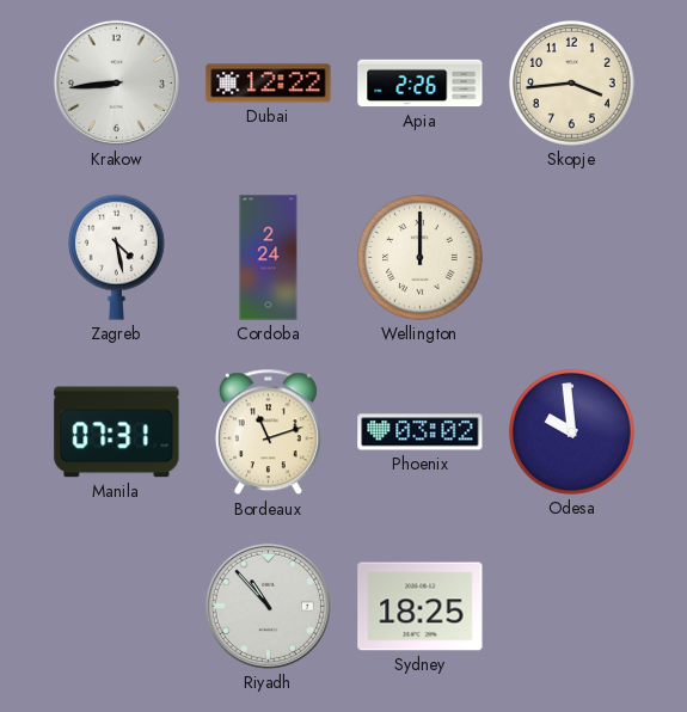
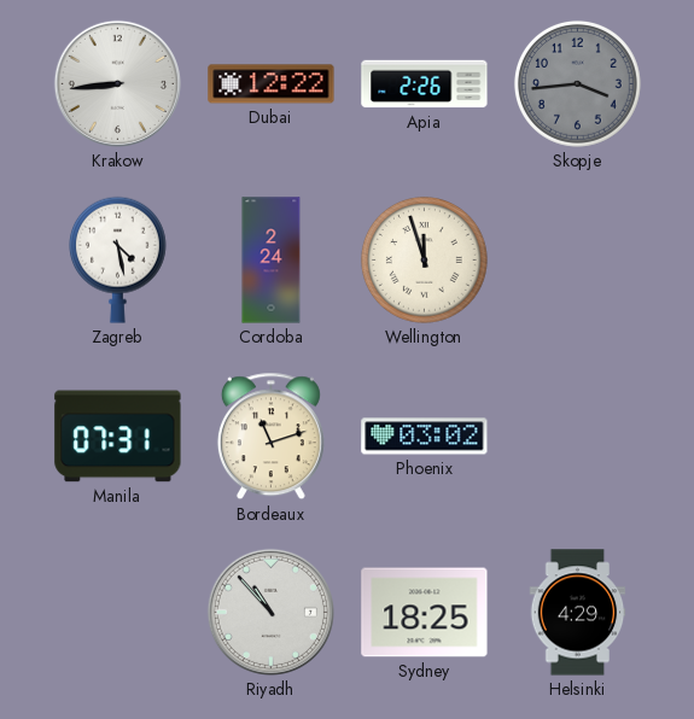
Skopje dial: cream -> grey (577, 83)
Wellington: 12:00 -> 11:57 (424, 259)
Odesa: 9:59 -> none (571, 431)
Helsinki: none -> 4:29 (578, 613)
